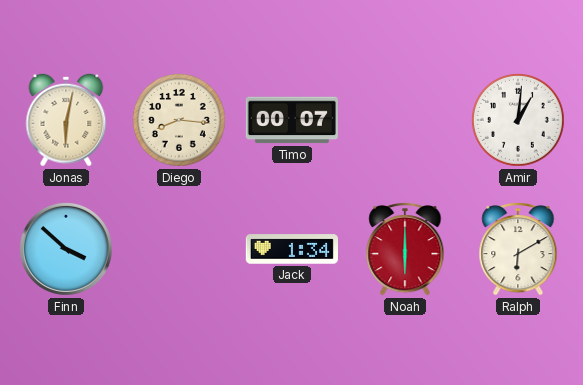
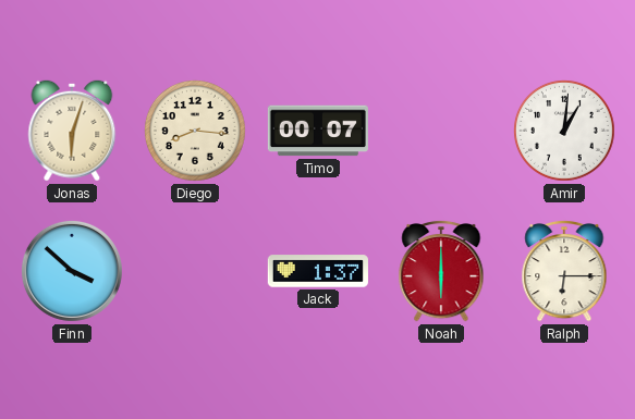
Jonas: 6:02 -> 6:03 (72, 131)
Jack: 1:34 -> 1:37 (318, 271)
Ralph: 6:10 -> 6:15 (564, 271)
